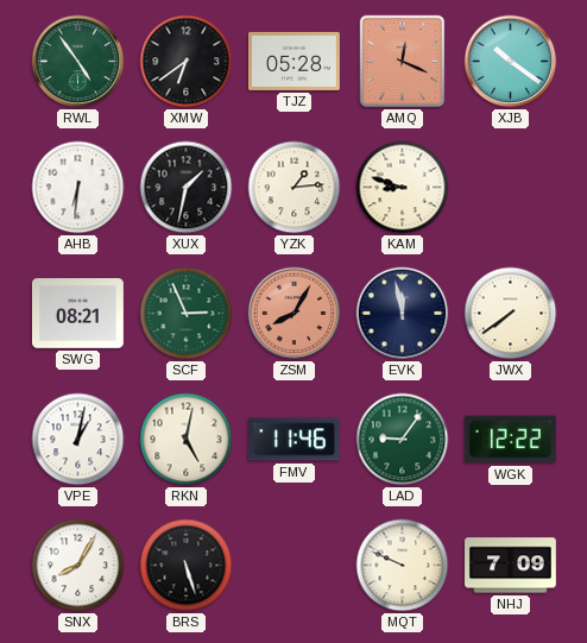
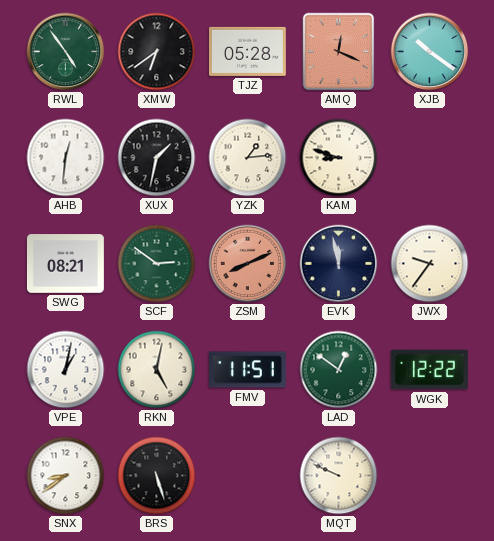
AHB: 6:31 -> 12:31 (66, 158)
SCF: 2:56 -> 2:51 (157, 264)
ZSM: 8:05 -> 8:11 (248, 264)
JWX: 7:39 -> 9:36 (430, 264)
FMV: 11:46 -> 11:51 (247, 370)
LAD: 9:06 -> 12:51 (339, 370)
SNX: 8:05 -> 8:39 (66, 476)
NHJ: 7:09 -> none (511, 566)
